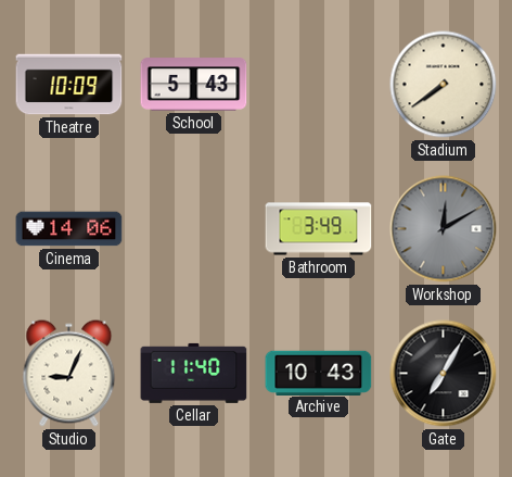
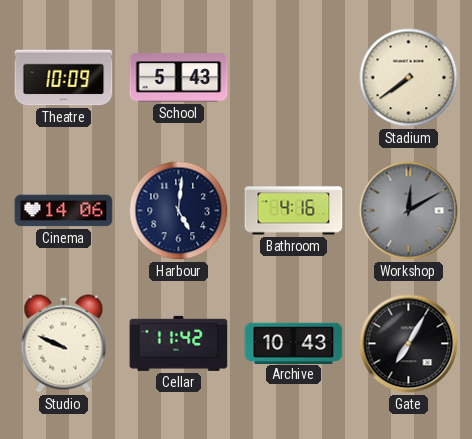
Harbour: none -> 5:01 (179, 211)
Bathroom: 3:49 -> 4:16 (294, 211)
Studio: 9:04 -> 9:49 (64, 344)
Cellar: 11:40 -> 11:42 (179, 343)
